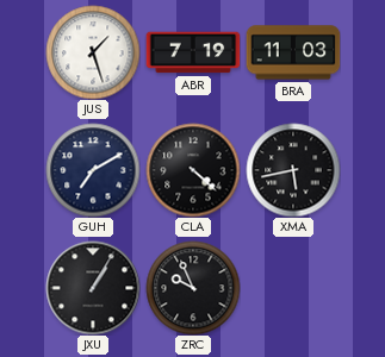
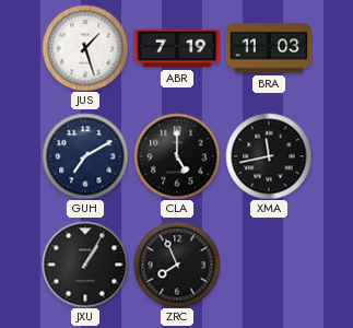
CLA: 4:22 -> 5:00 (177, 156)
XMA: 5:43 -> 11:43 (269, 156)
ZRC: 9:56 -> 7:56 (177, 265)
